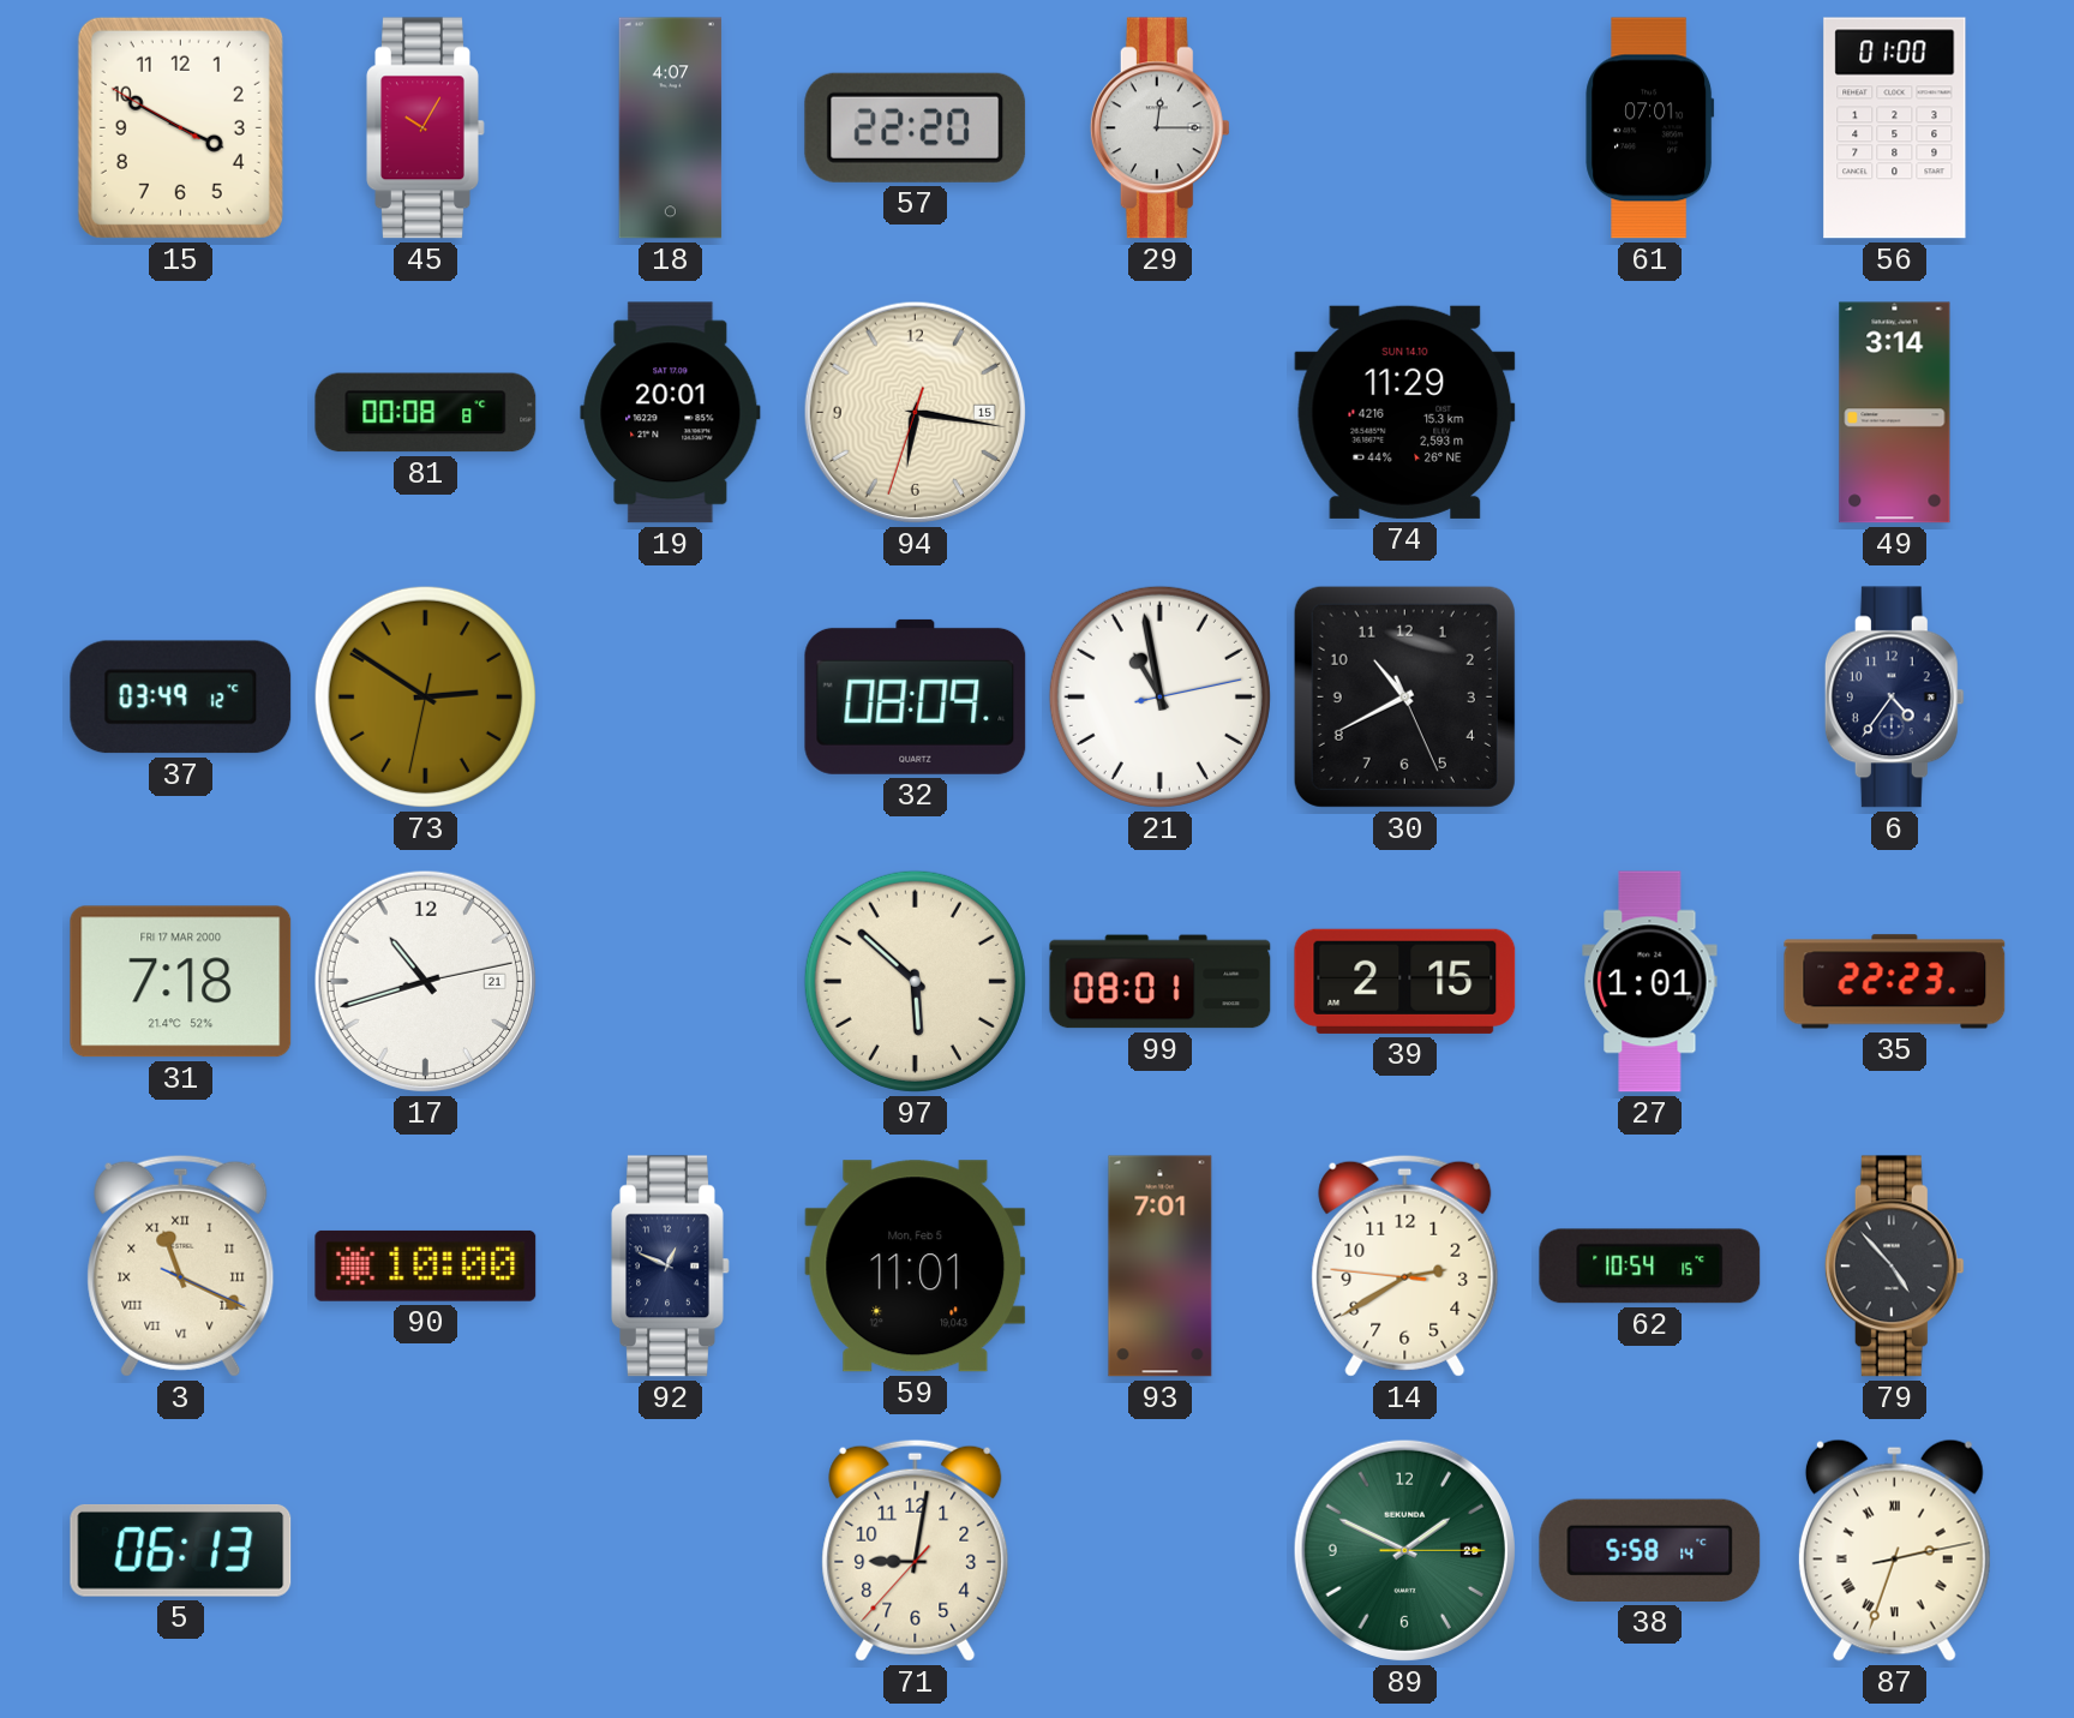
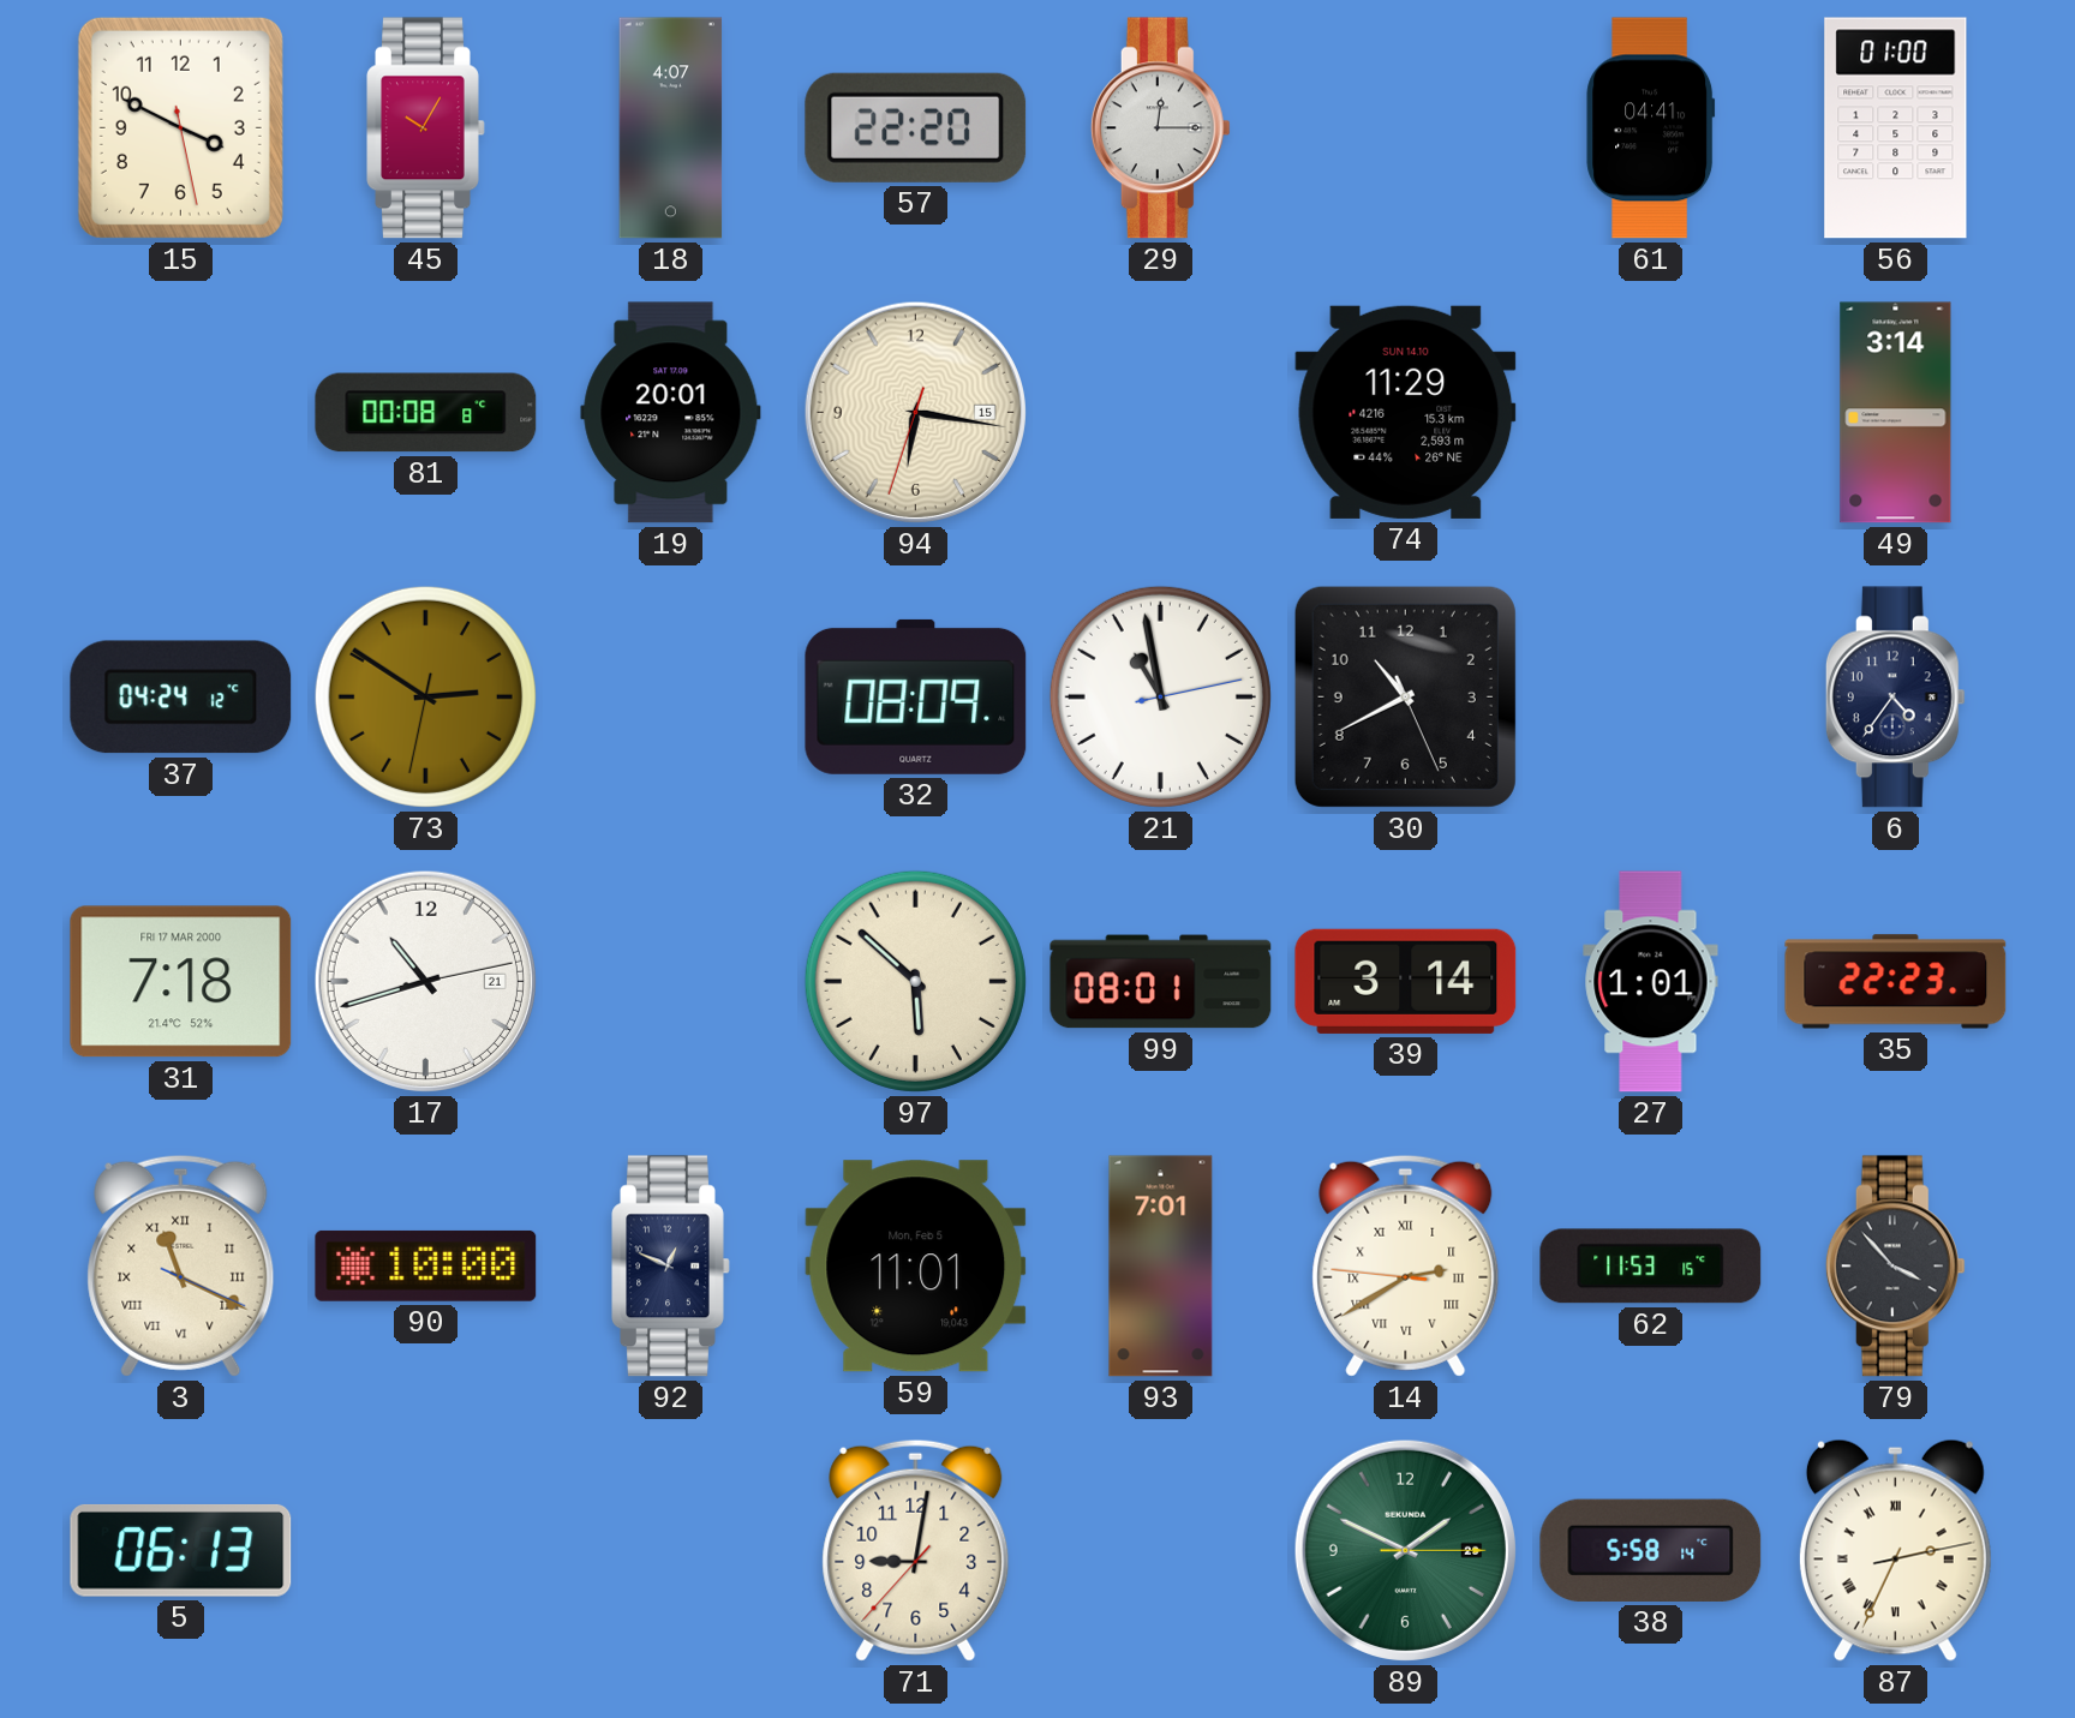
15: 3:49:50 -> 3:49:28 (180, 127)
61: 07:01 -> 04:41 (1651, 128)
37: 03:49 -> 04:24 (181, 698)
39: 2:15 -> 3:14 (1406, 981)
14 numerals: Arabic -> Roman (1406, 1265)
62: 10:54 -> 11:53 (1651, 1267)
79: 4:53 -> 3:53 (1895, 1267)
87: 2:33 -> 2:34 (1895, 1550)
